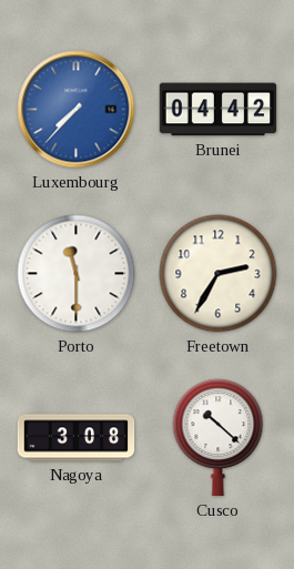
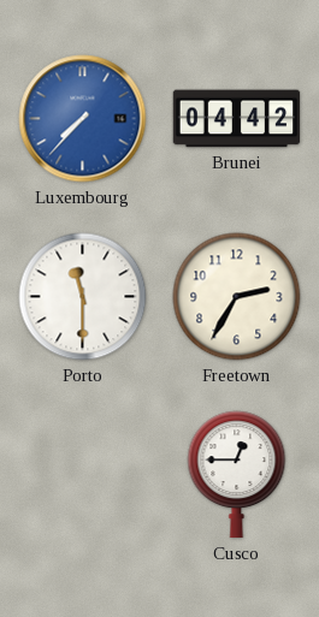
Nagoya: 3:08 -> none (77, 438)
Cusco: 10:22 -> 12:45 (237, 475)
